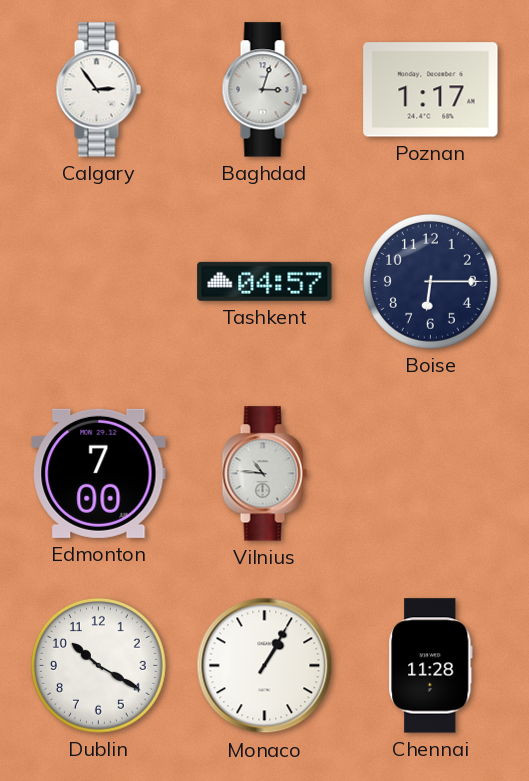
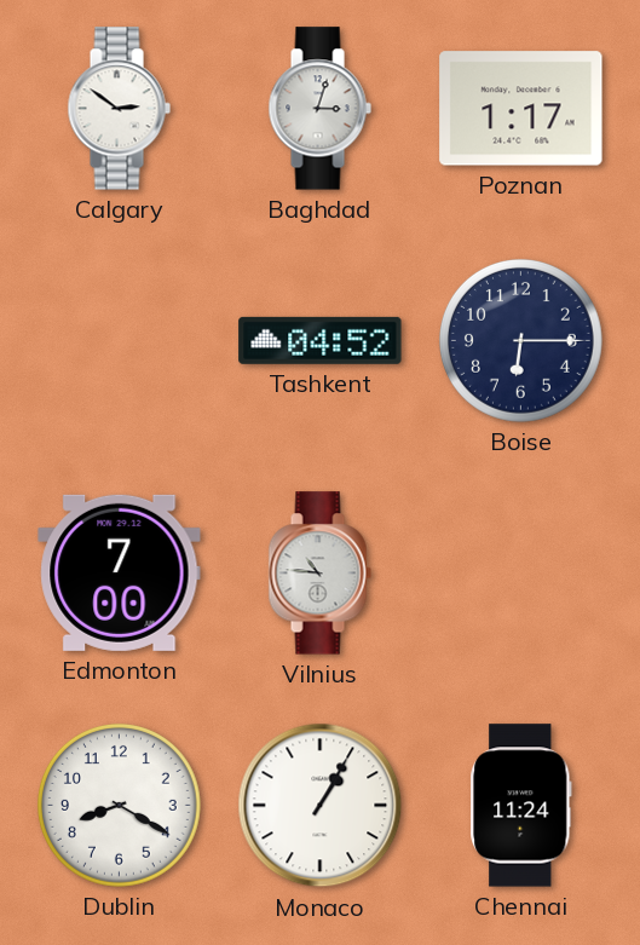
Calgary: 2:54 -> 2:51 (119, 109)
Tashkent: 04:57 -> 04:52 (321, 340)
Dublin: 10:20 -> 8:20 (119, 805)
Chennai: 11:28 -> 11:24 (521, 806)
